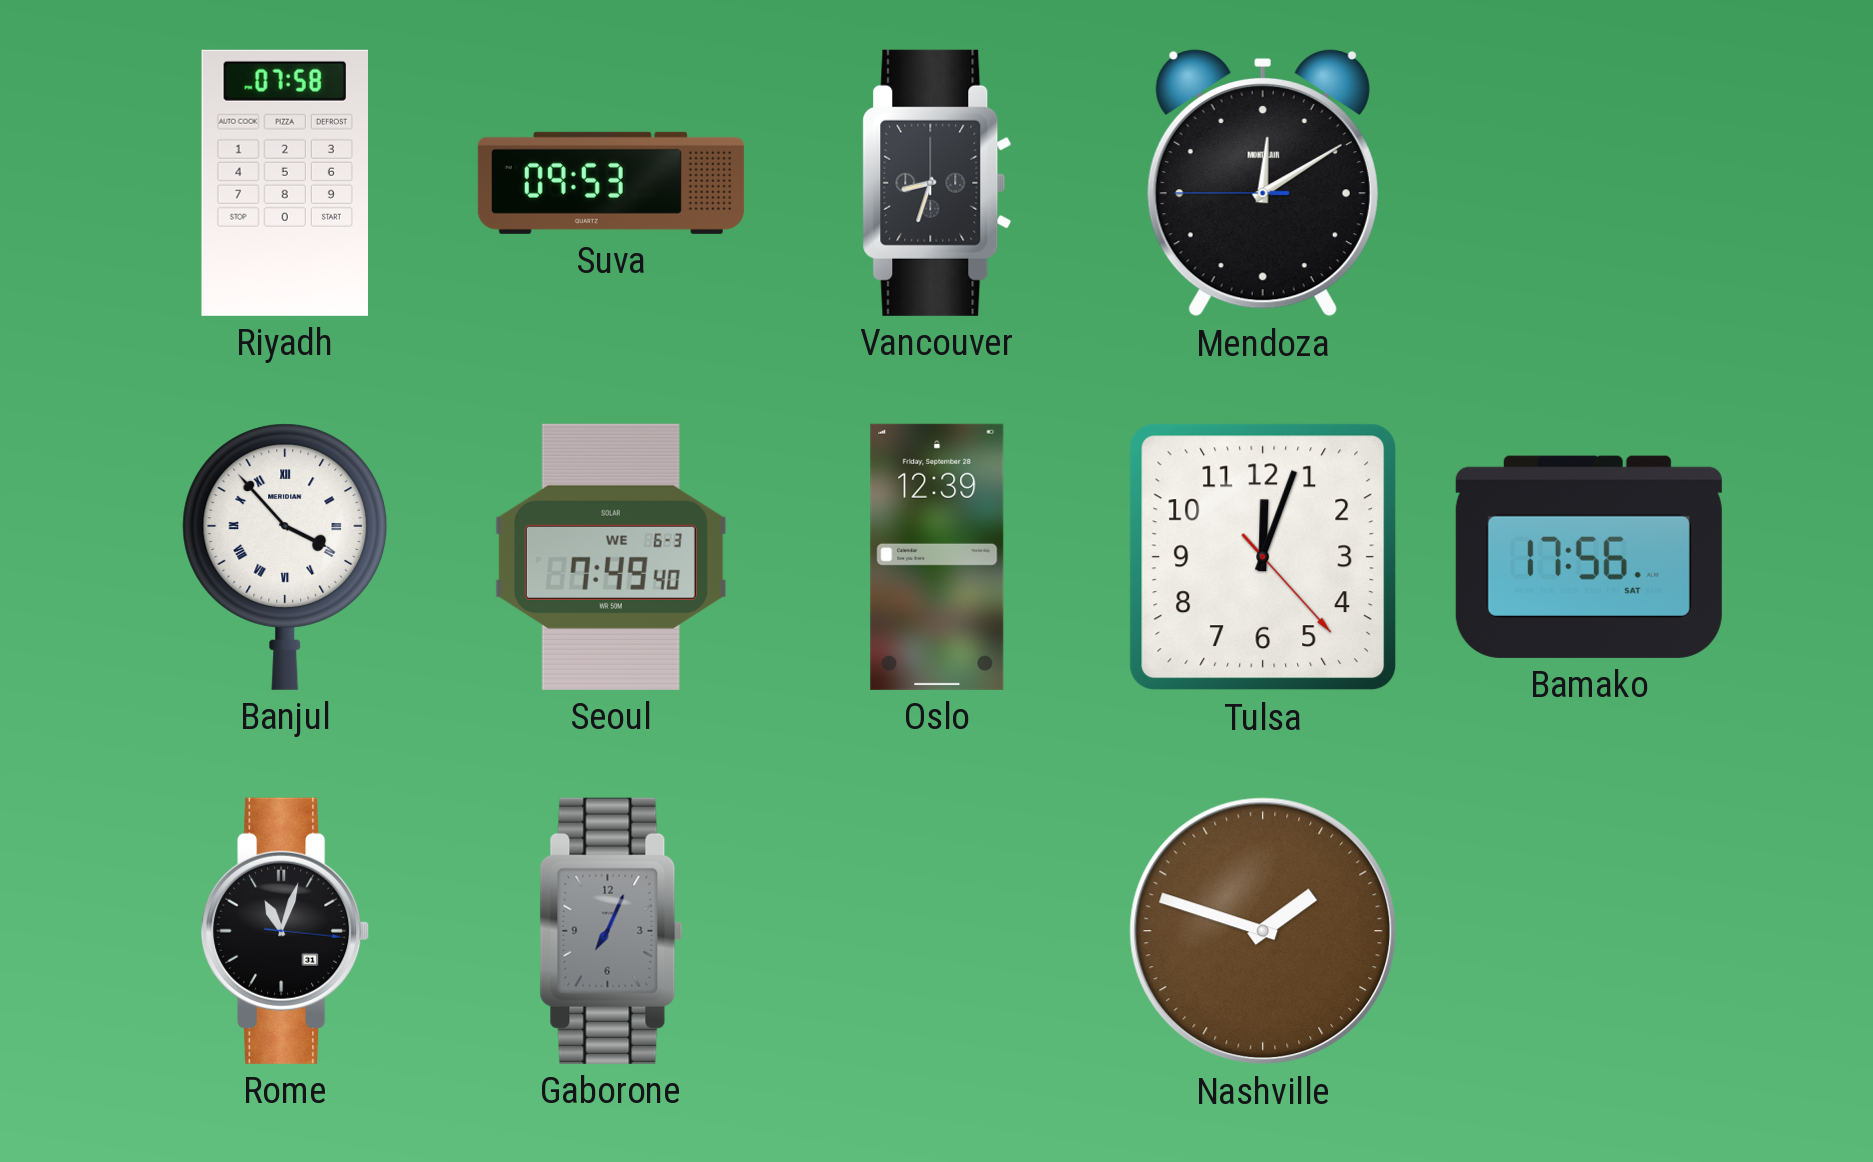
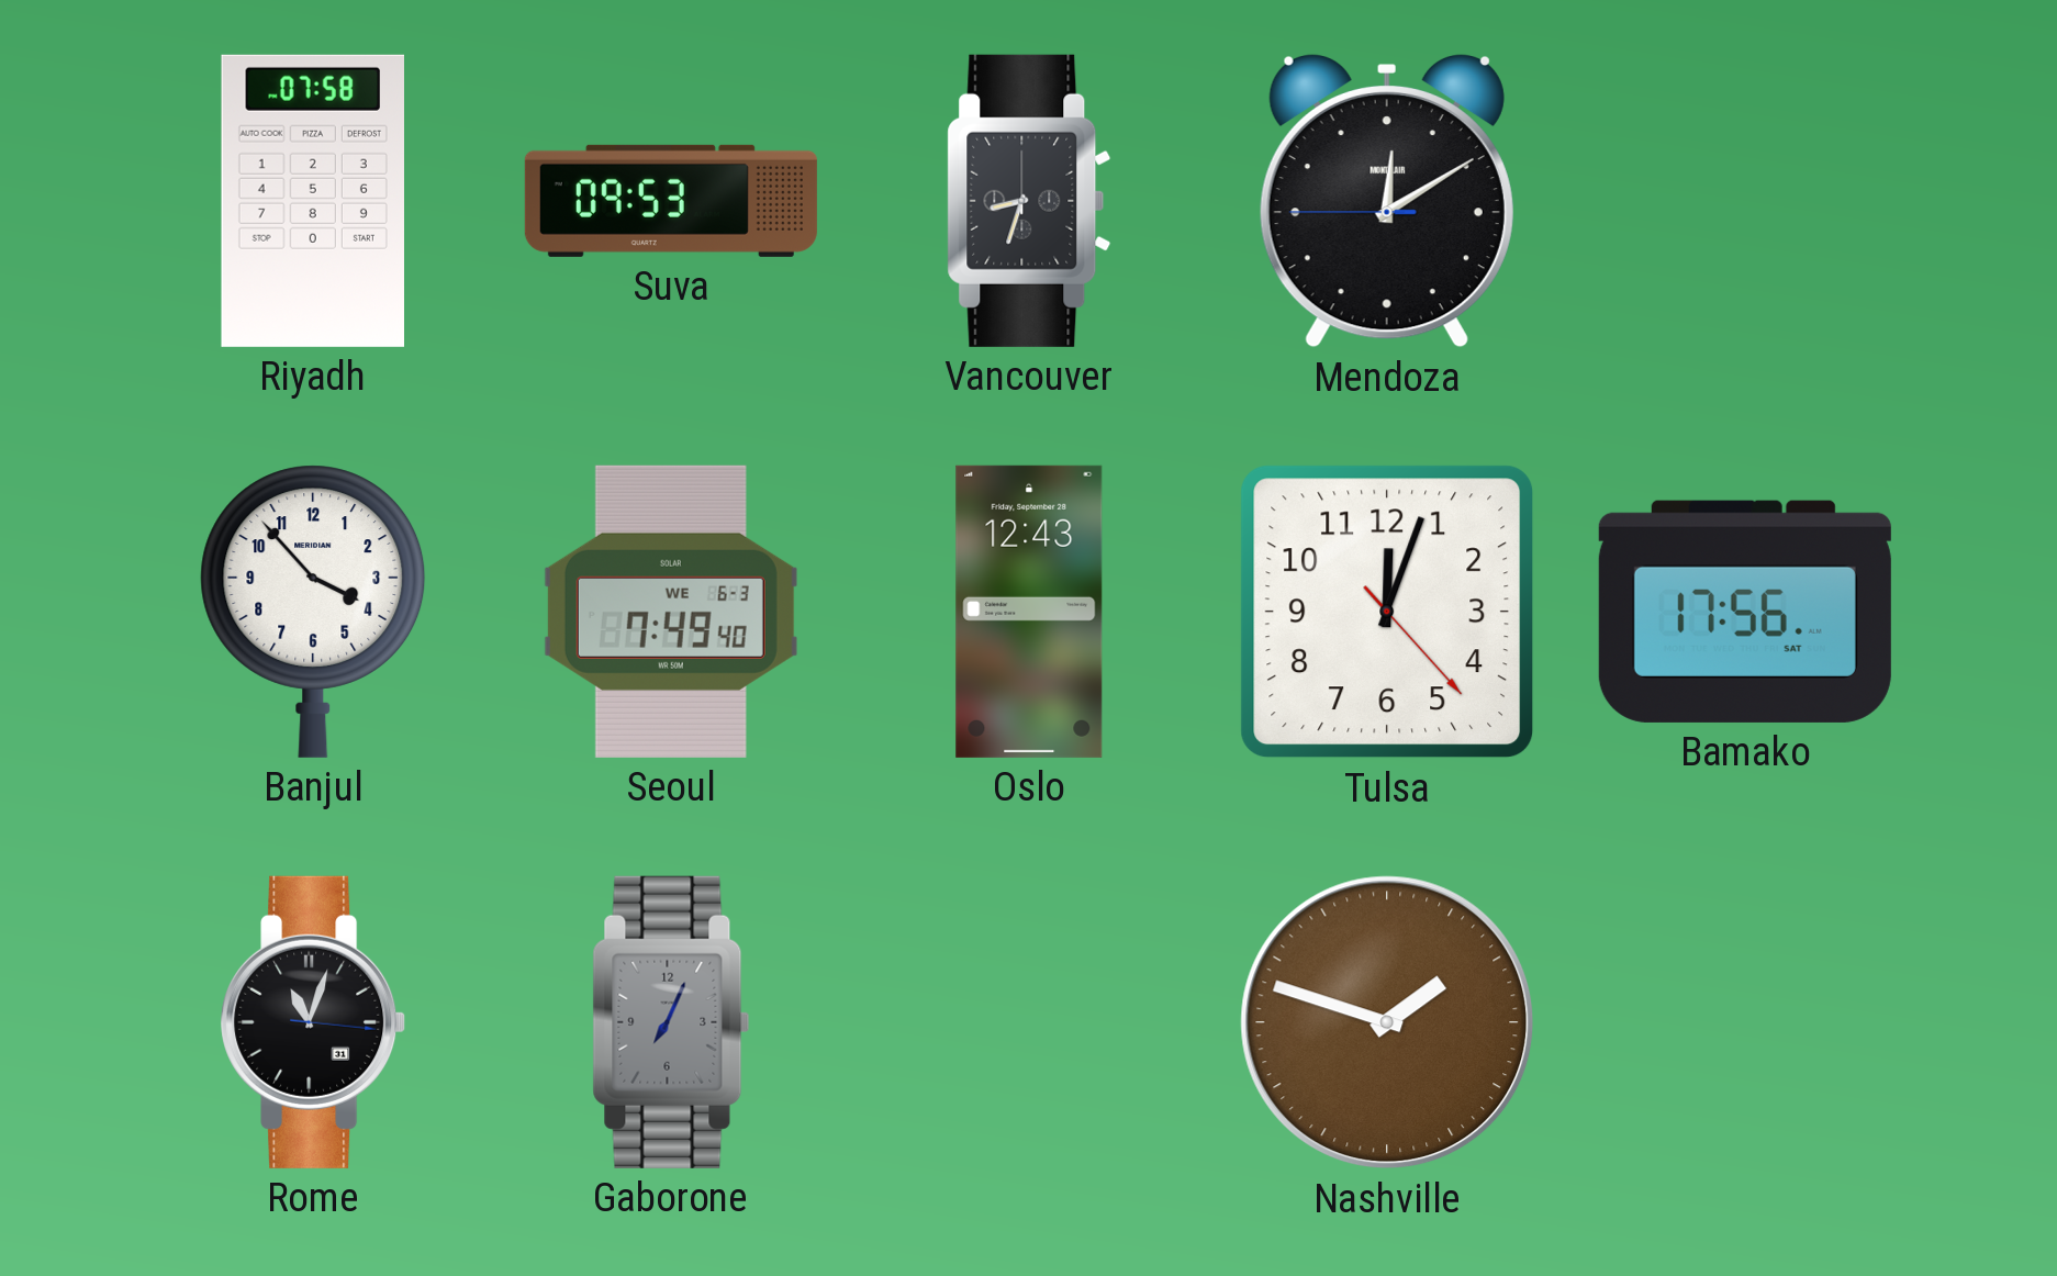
Banjul numerals: Roman -> Arabic (313, 612)
Oslo: 12:39 -> 12:43 (1029, 612)
